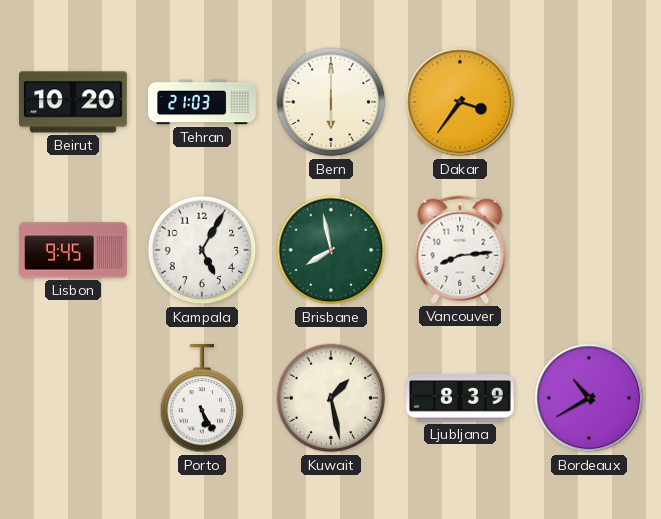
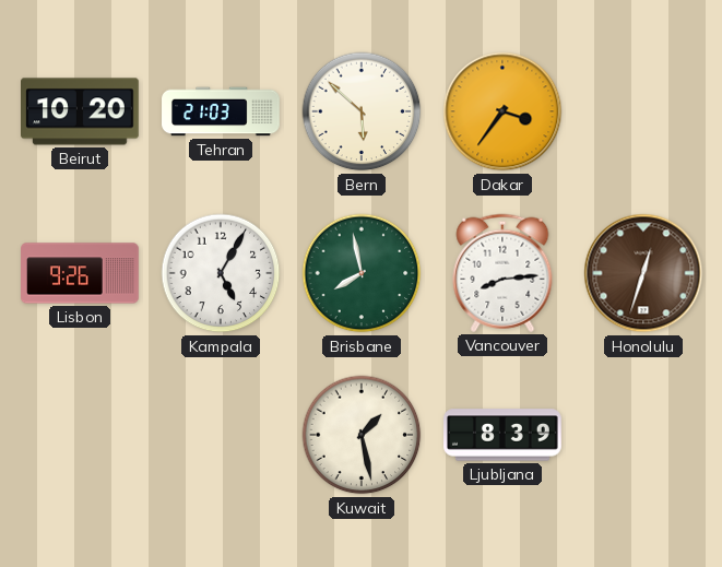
Bern: 6:00 -> 5:52 (362, 111)
Lisbon: 9:45 -> 9:26 (80, 273)
Honolulu: none -> 12:33 (643, 273)
Porto: 5:25 -> none (202, 399)
Bordeaux: 10:40 -> none (589, 398)
